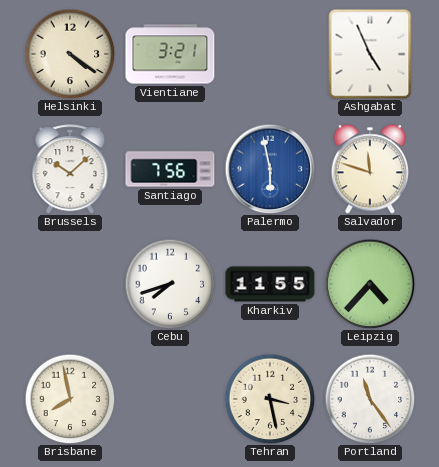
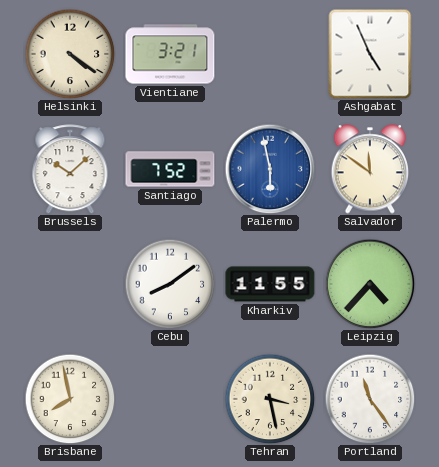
Santiago: 7:56 -> 7:52 (170, 169)
Salvador: 11:48 -> 11:51 (370, 169)
Cebu: 7:42 -> 8:09 (170, 284)
